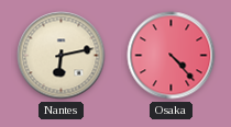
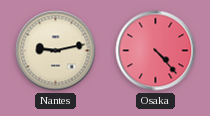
Nantes: 6:13 -> 9:13 (56, 51)
